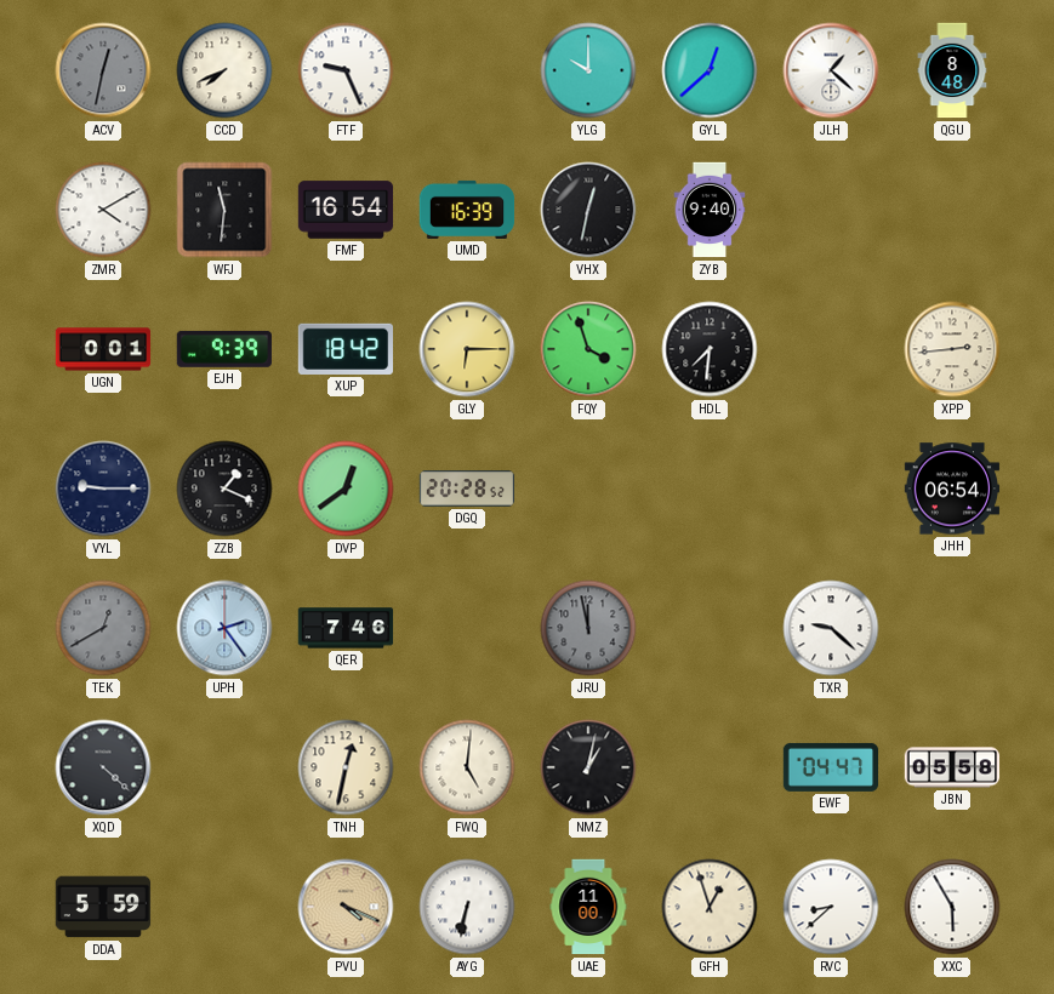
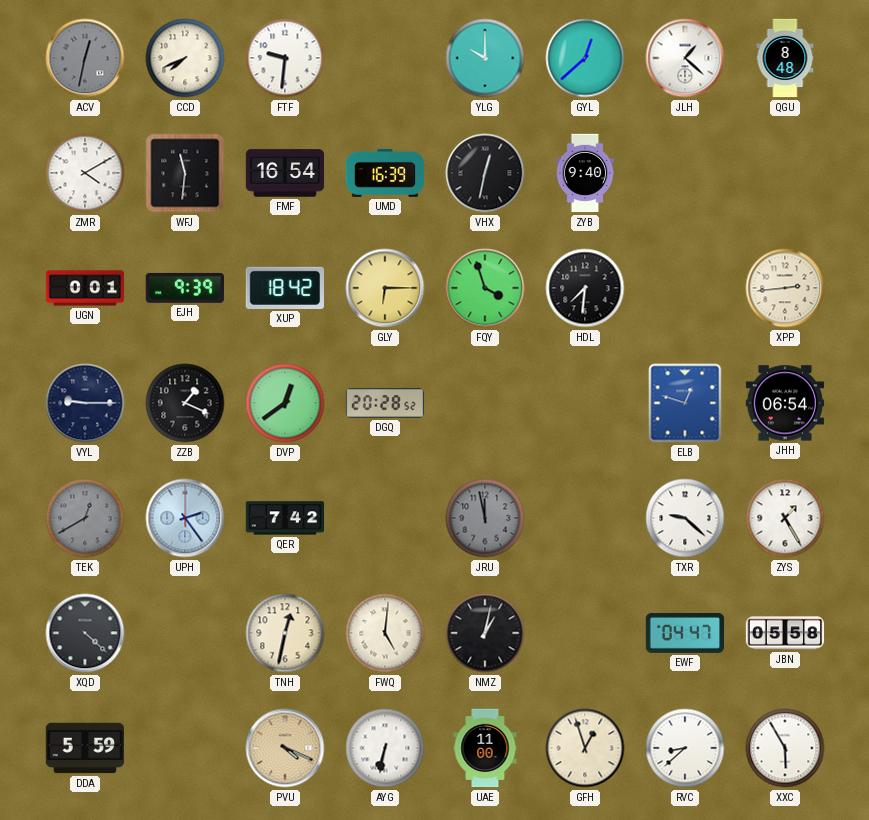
FTF: 9:26 -> 9:31 (285, 58)
ELB: none -> 12:48 (685, 403)
QER: 7:46 -> 7:42 (285, 518)
ZYS: none -> 1:25 (785, 518)
